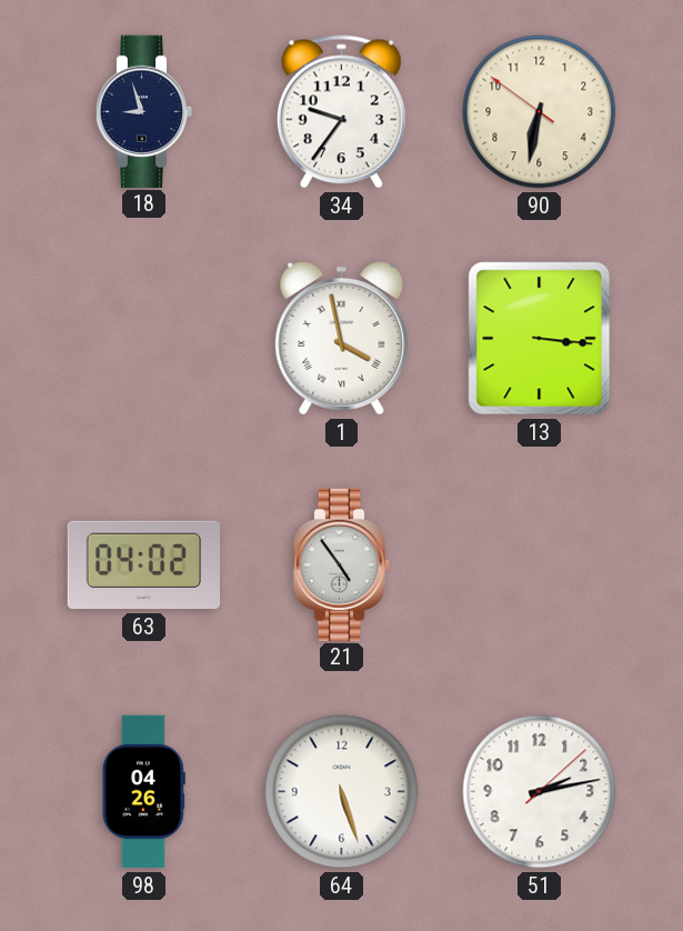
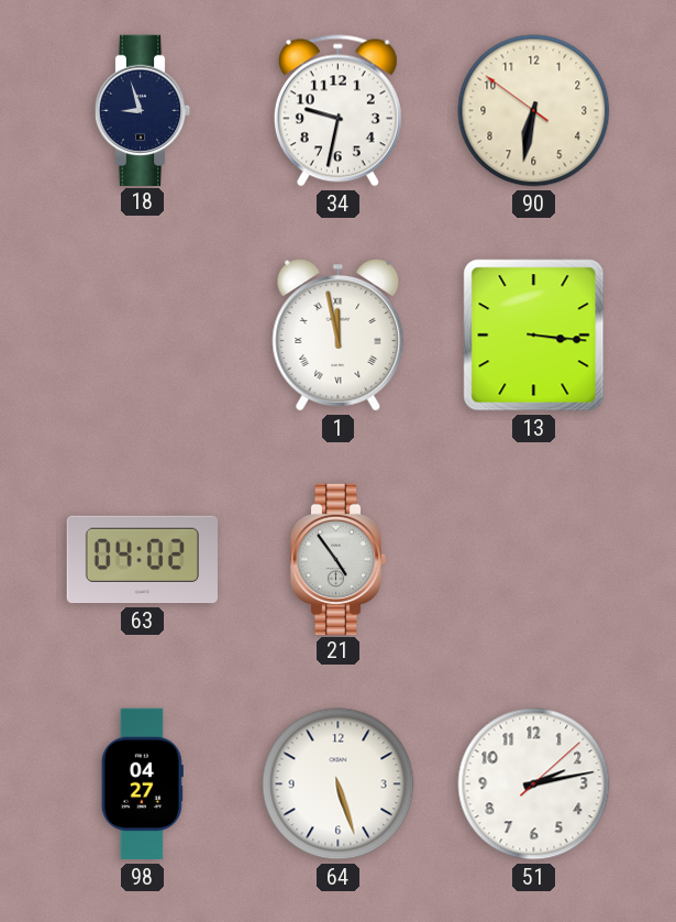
34: 9:36 -> 9:32 (337, 111)
1: 3:58 -> 11:58 (339, 334)
98: 04:26 -> 04:27 (142, 784)
